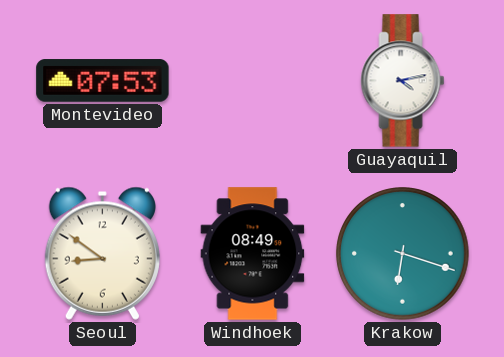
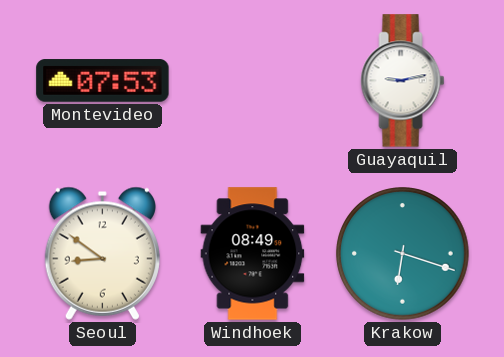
Guayaquil: 4:13 -> 9:13 (403, 81)
